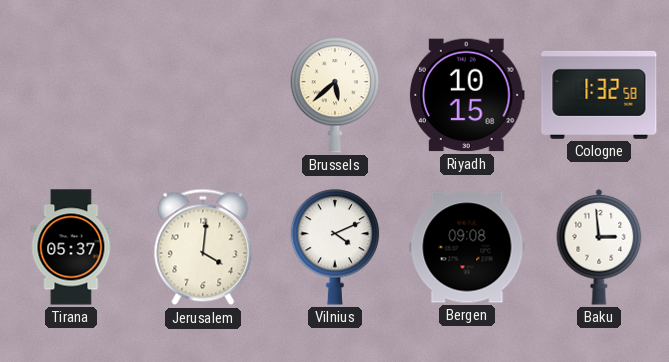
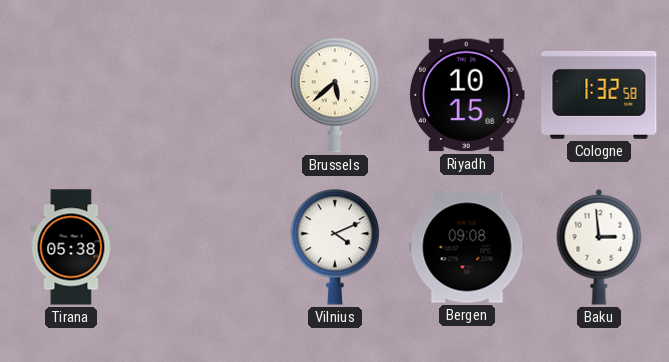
Tirana: 05:37 -> 05:38 (71, 247)
Jerusalem: 4:01 -> none (203, 247)
